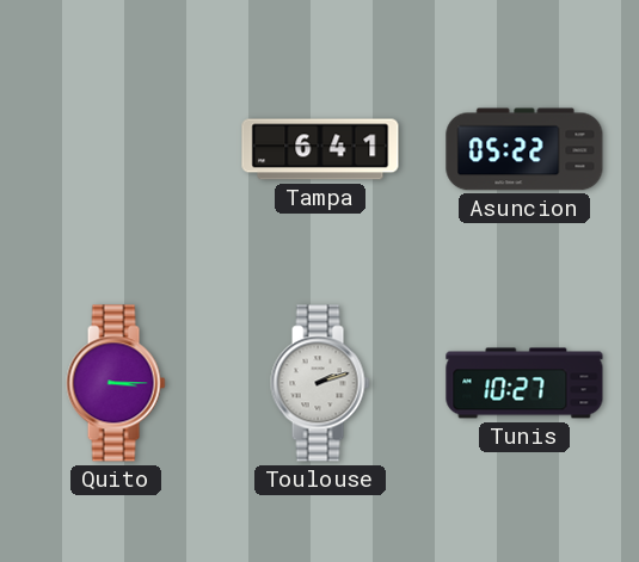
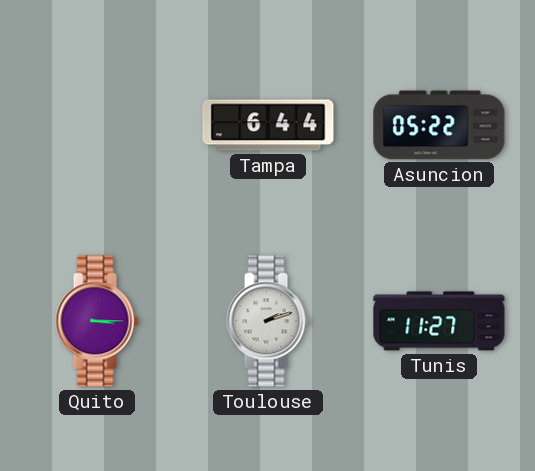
Tampa: 6:41 -> 6:44 (268, 125)
Tunis: 10:27 -> 11:27 (439, 321)
